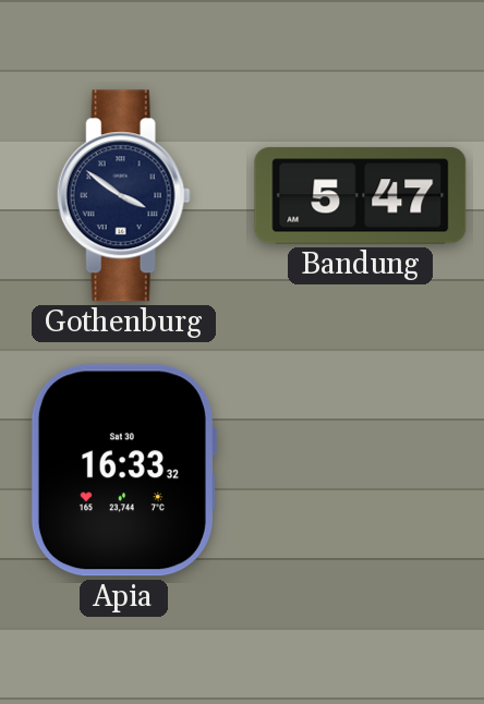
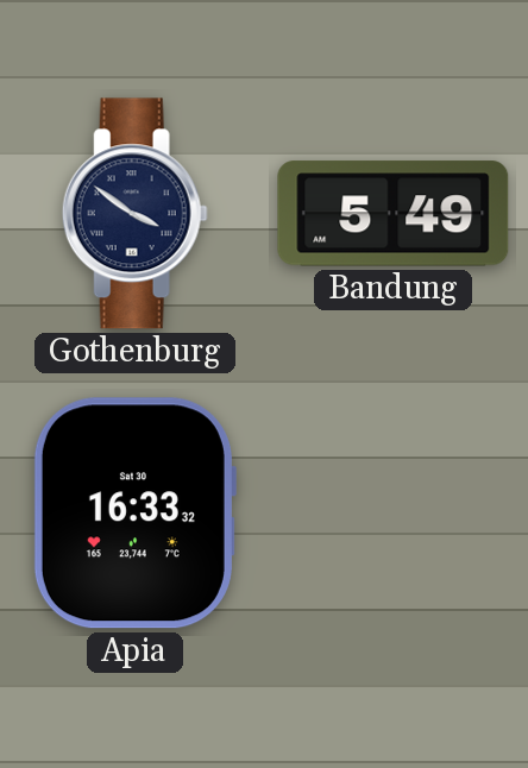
Bandung: 5:47 -> 5:49 (394, 214)
